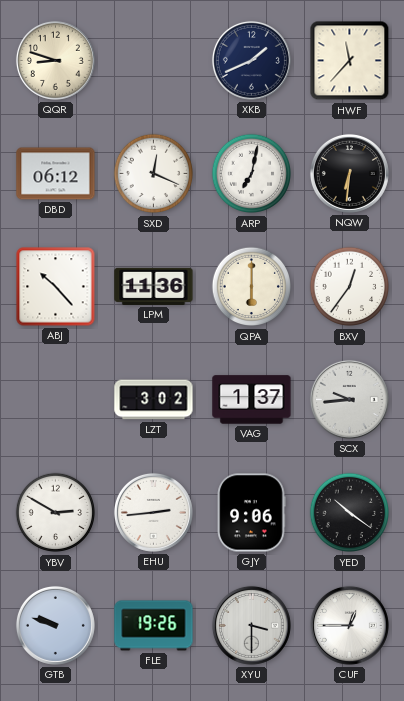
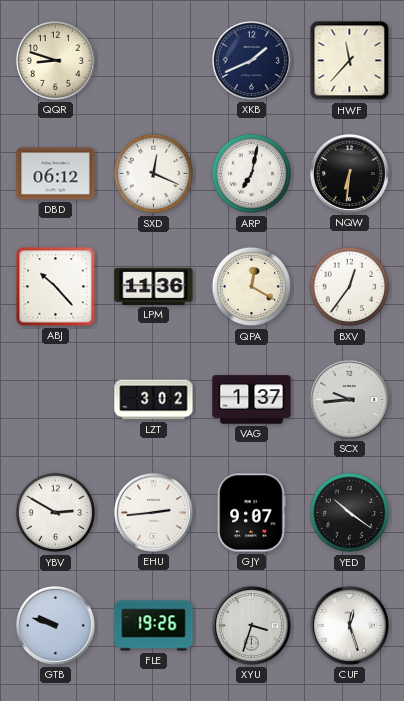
QPA: 6:00 -> 12:20 (252, 287)
GJY: 9:06 -> 9:07 (251, 513)
XYU: 3:30 -> 3:33 (251, 625)
CUF: 12:45 -> 12:27 (349, 625)
